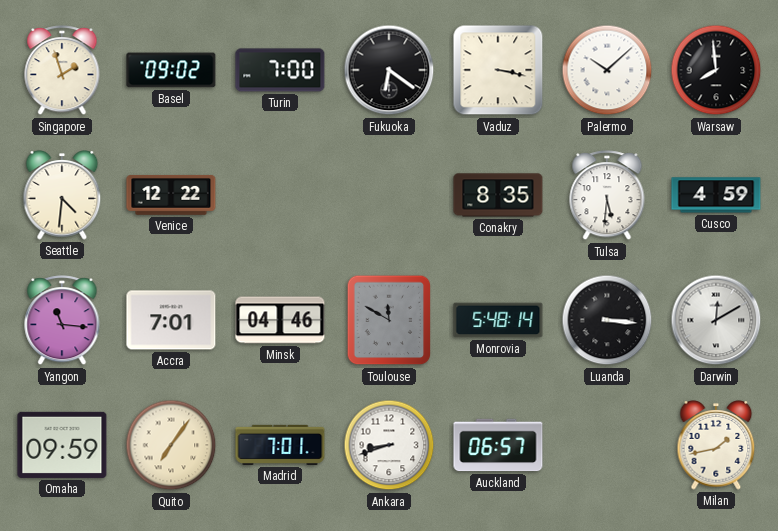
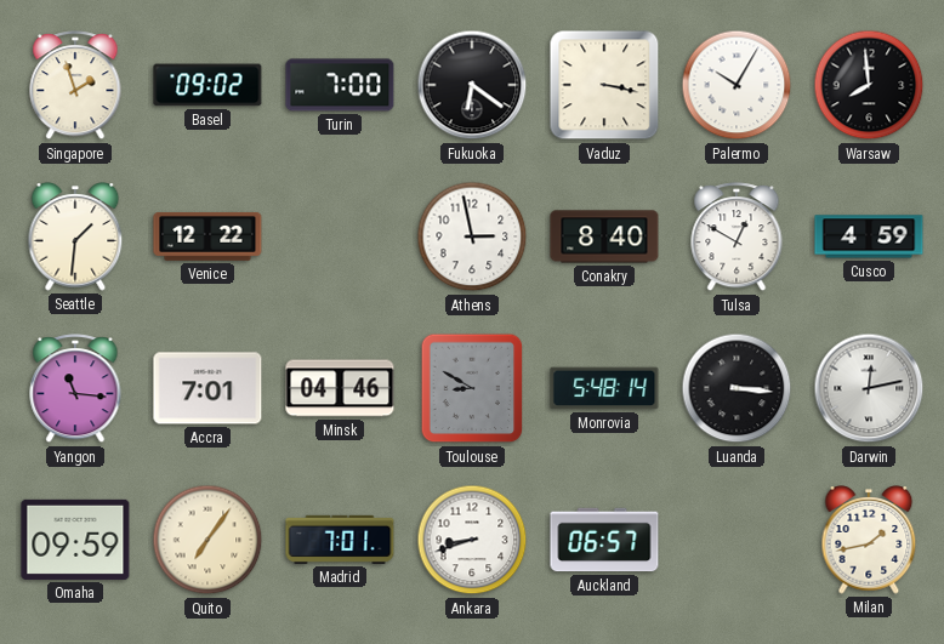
Palermo: 10:08 -> 10:05 (737, 85)
Seattle: 4:31 -> 1:31 (75, 236)
Athens: none -> 2:58 (472, 236)
Conakry: 8:35 -> 8:40 (604, 236)
Tulsa: 5:31 -> 12:50 (737, 238)
Toulouse: 11:50 -> 8:50 (472, 388)
Darwin: 12:10 -> 12:13 (869, 388)
